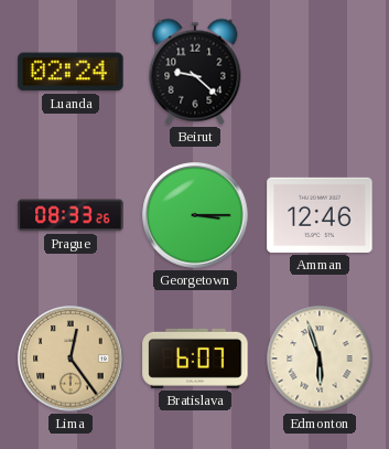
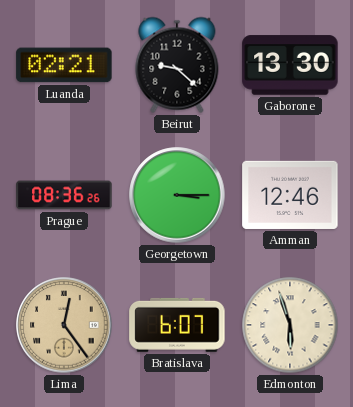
Luanda: 02:24 -> 02:21 (64, 65)
Gaborone: none -> 13:30 (290, 65)
Prague: 08:33 -> 08:36 (64, 195)
